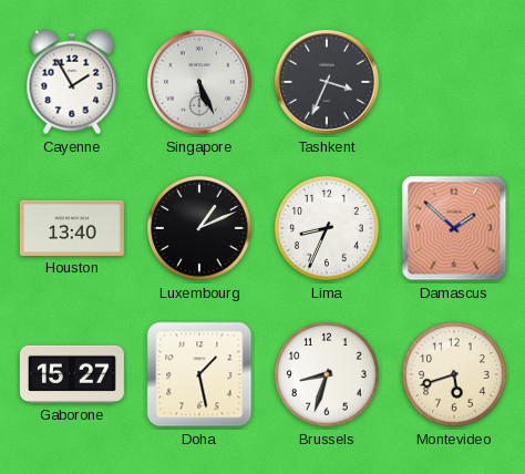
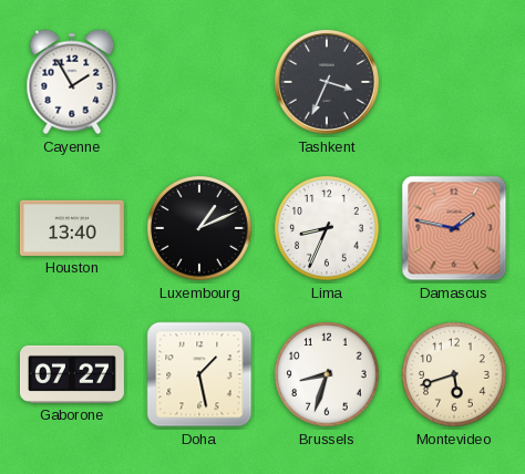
Singapore: 5:26 -> none (199, 82)
Damascus: 1:52 -> 1:47 (454, 228)
Gaborone: 15:27 -> 07:27 (72, 374)
